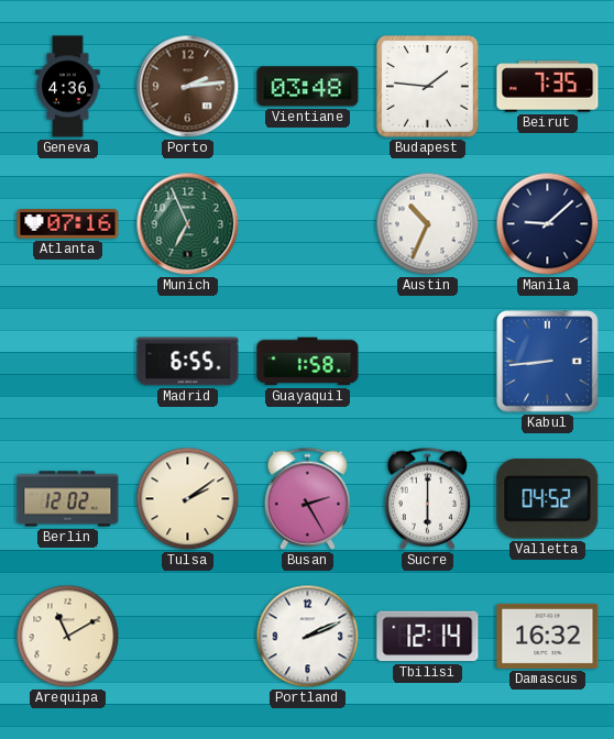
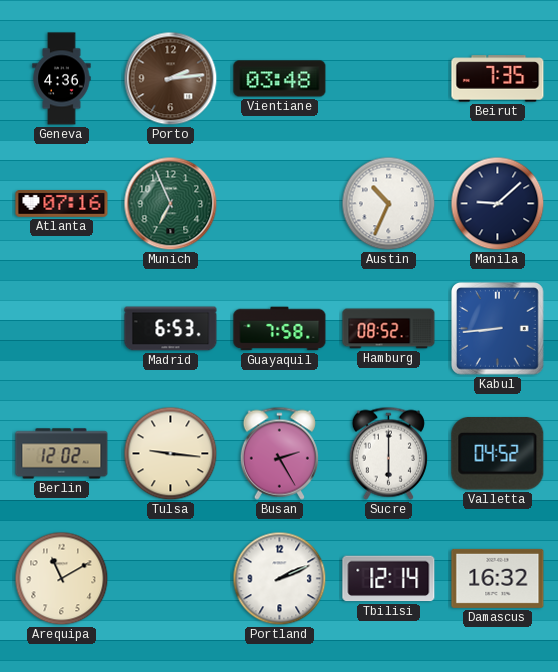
Budapest: 1:46 -> none (428, 87)
Madrid: 6:55 -> 6:53 (171, 329)
Guayaquil: 1:58 -> 7:58 (280, 329)
Hamburg: none -> 08:52 (389, 329)
Tulsa: 2:09 -> 9:16 (171, 454)
